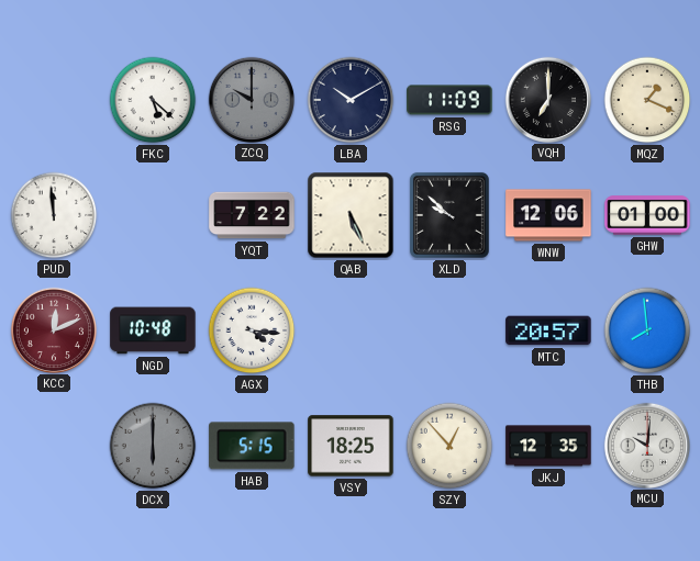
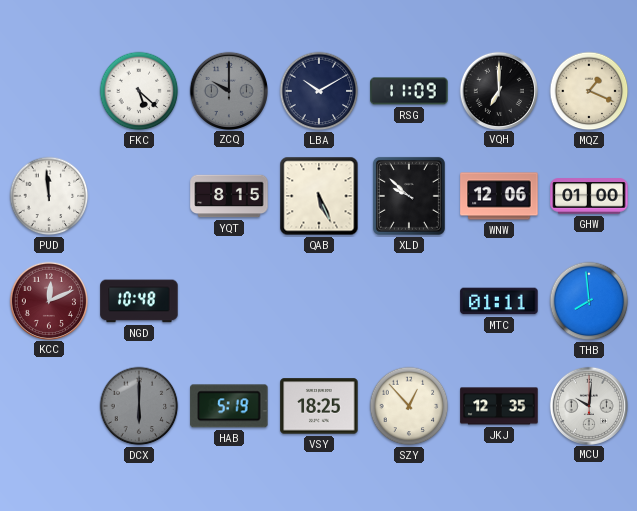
YQT: 7:22 -> 8:15 (229, 196)
AGX: 4:16 -> none (252, 330)
MTC: 20:57 -> 01:11 (499, 301)
HAB: 5:15 -> 5:19 (229, 406)
